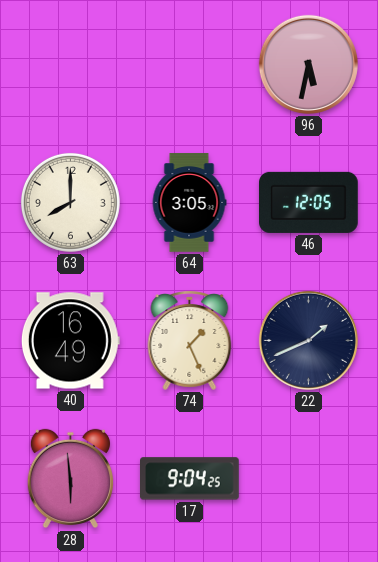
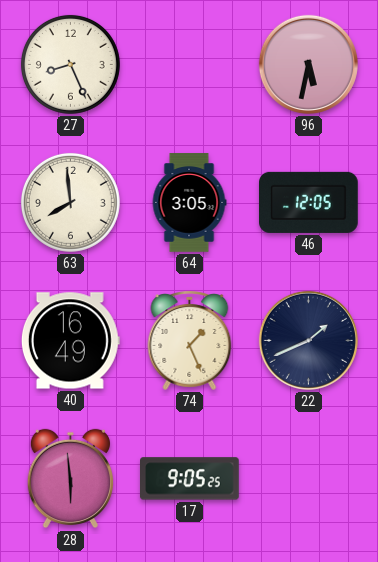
27: none -> 8:26 (70, 64)
63: 8:00 -> 7:59 (70, 202)
17: 9:04 -> 9:05 (190, 479)
